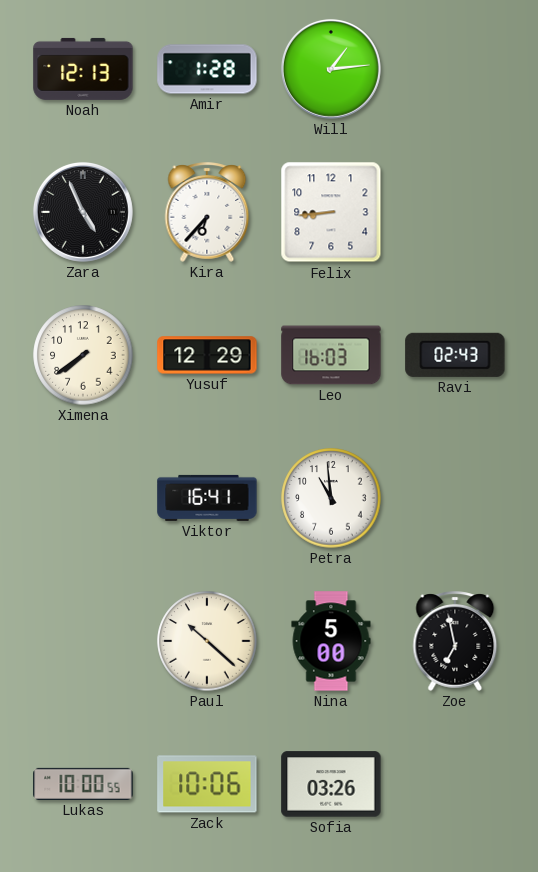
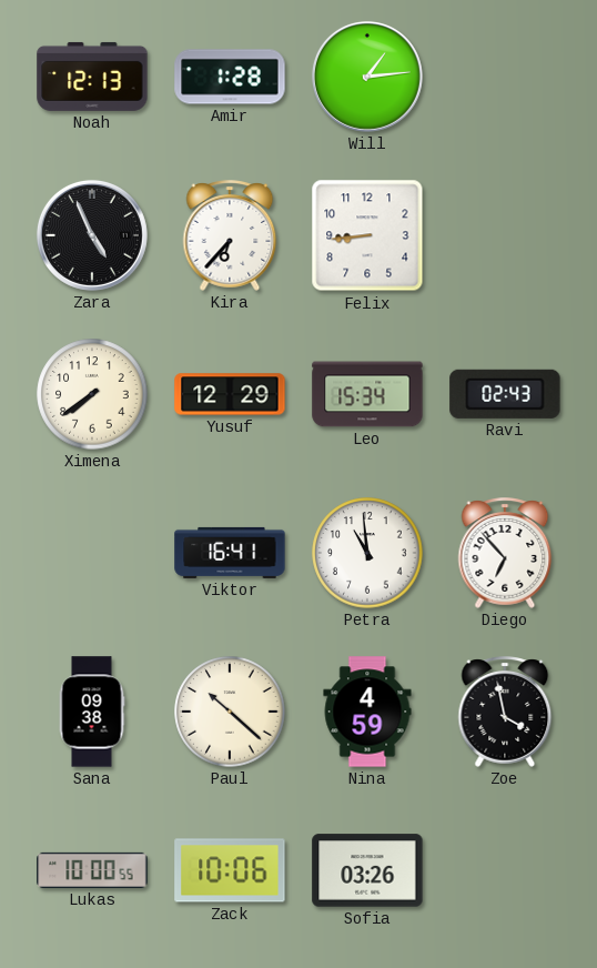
Leo: 16:03 -> 15:34 (367, 394)
Diego: none -> 6:53 (505, 553)
Sana: none -> 09:38 (92, 712)
Nina: 5:00 -> 4:59 (367, 712)
Zoe: 6:58 -> 3:58 (505, 712)
